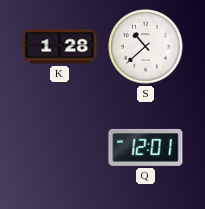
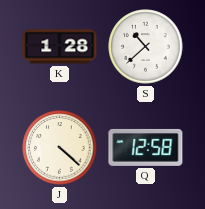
J: none -> 4:22 (60, 148)
Q: 12:01 -> 12:58 (146, 147)
